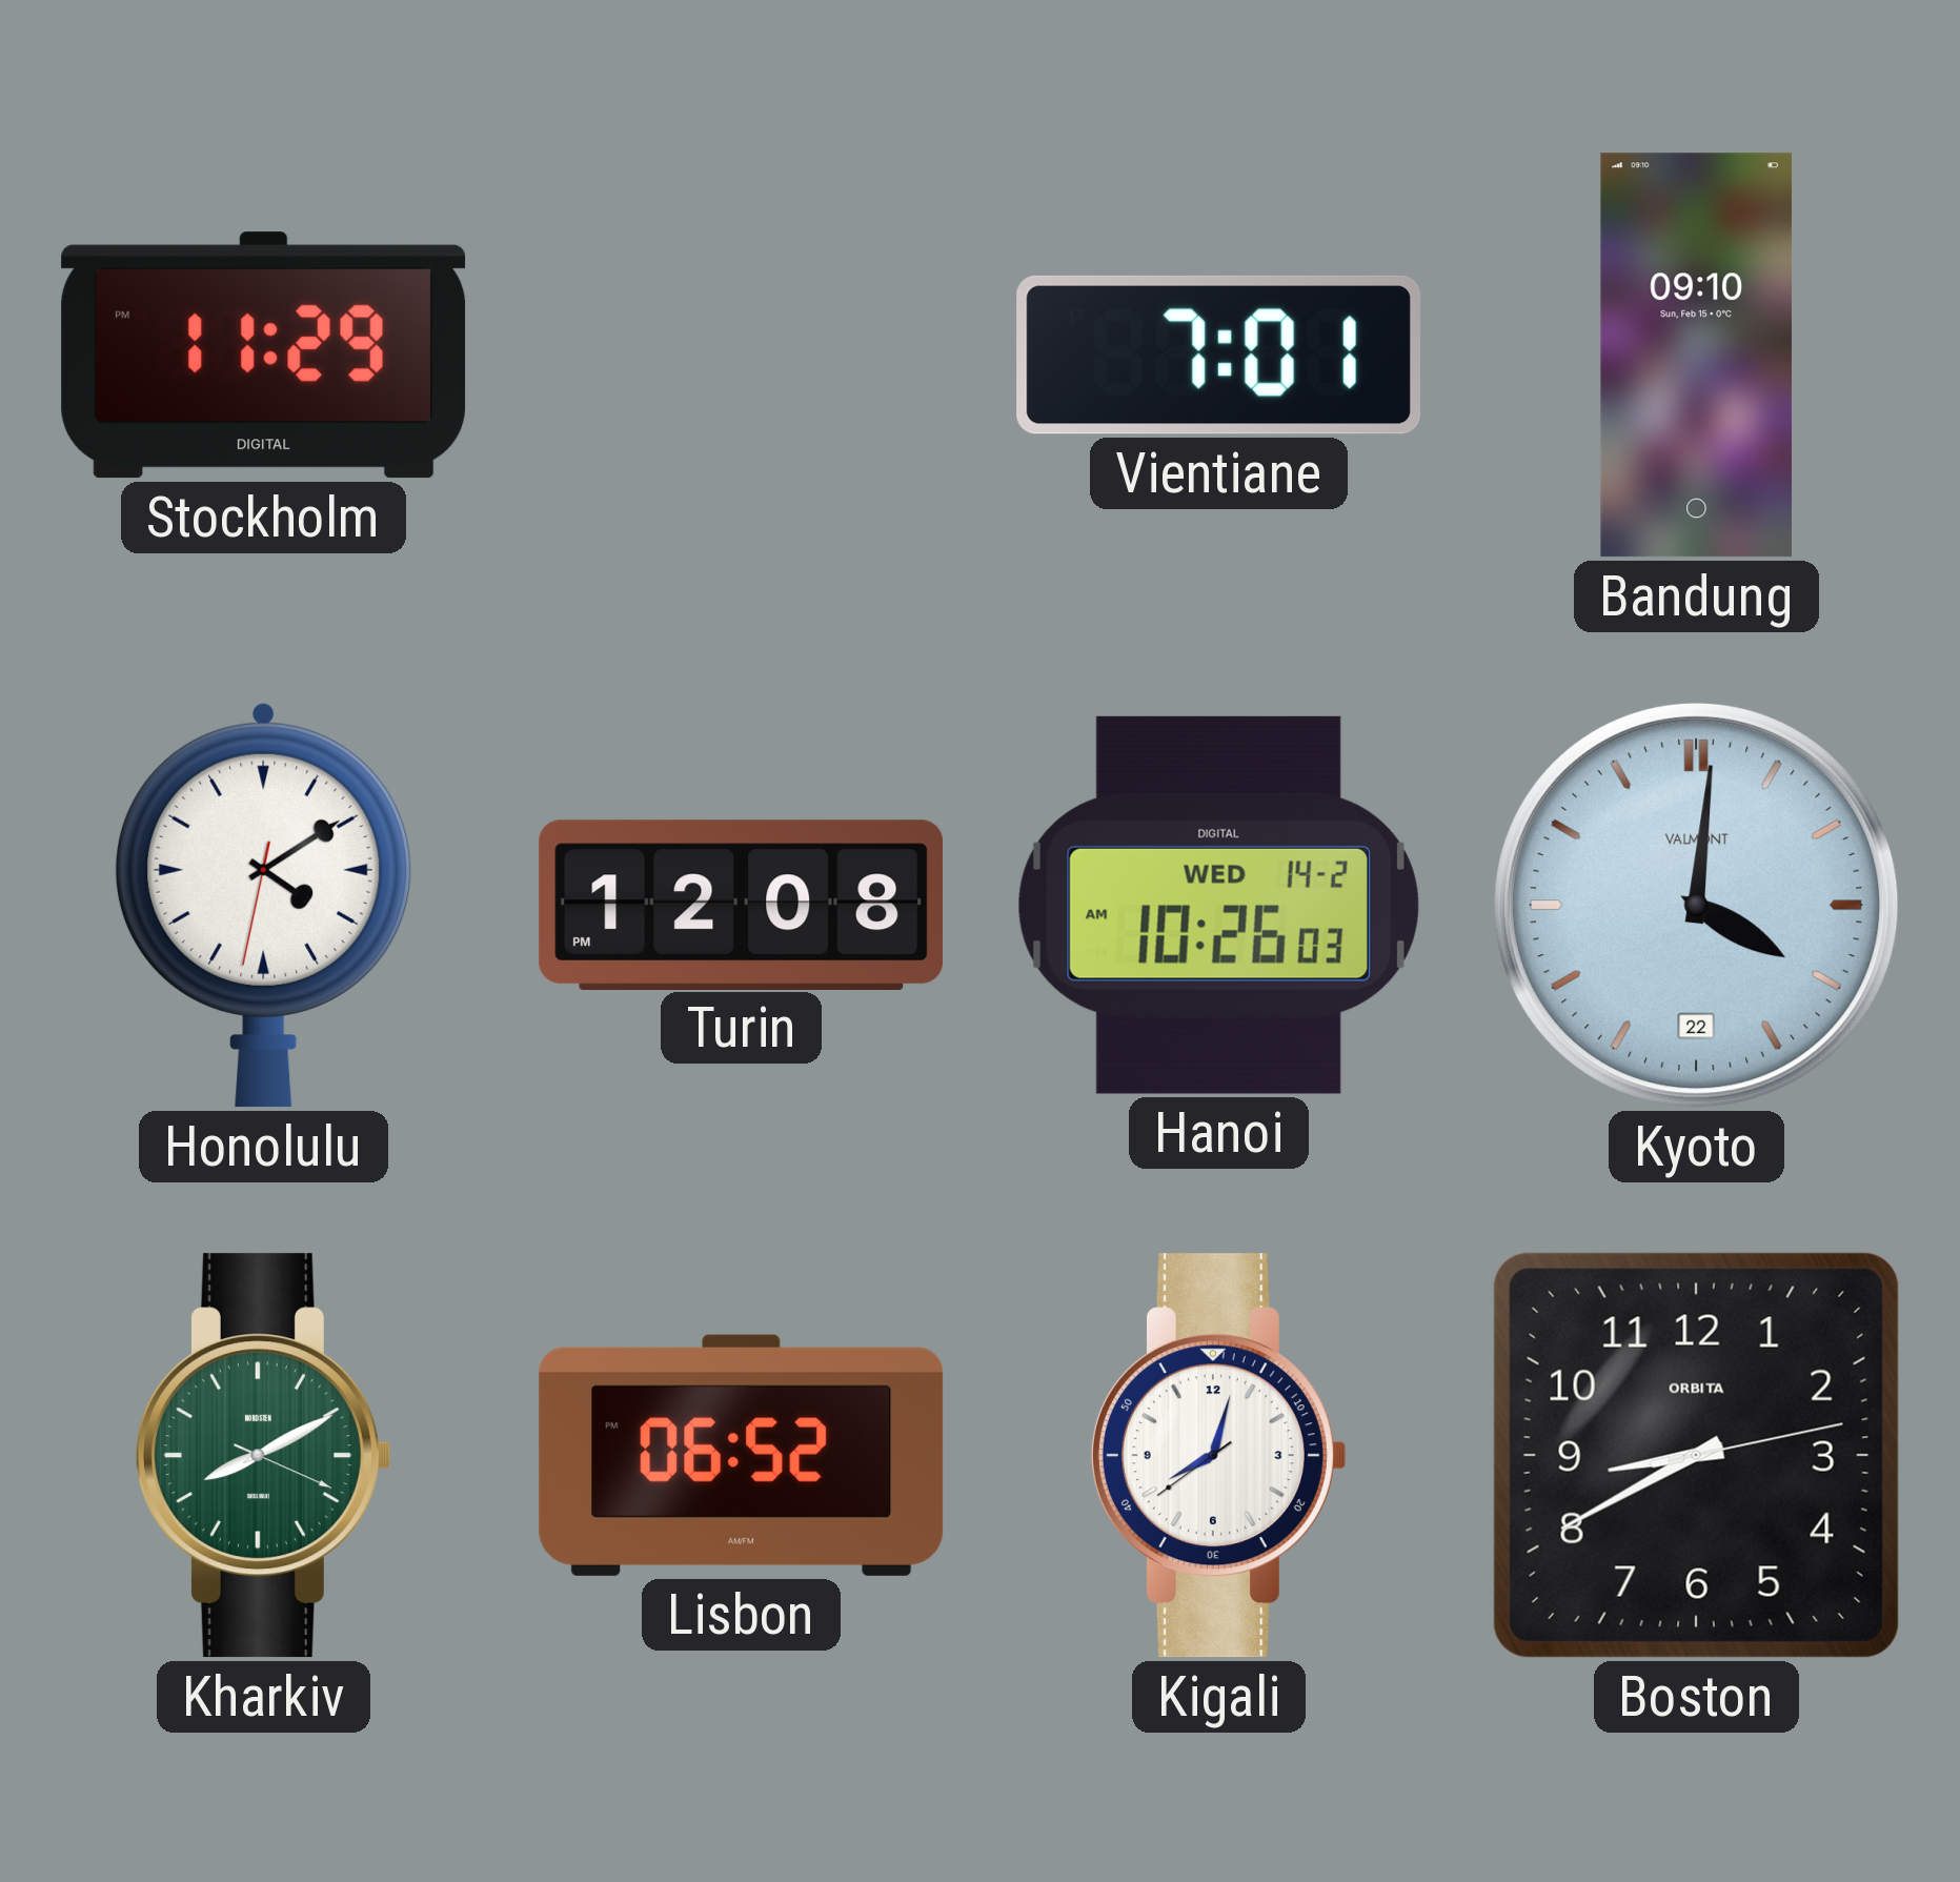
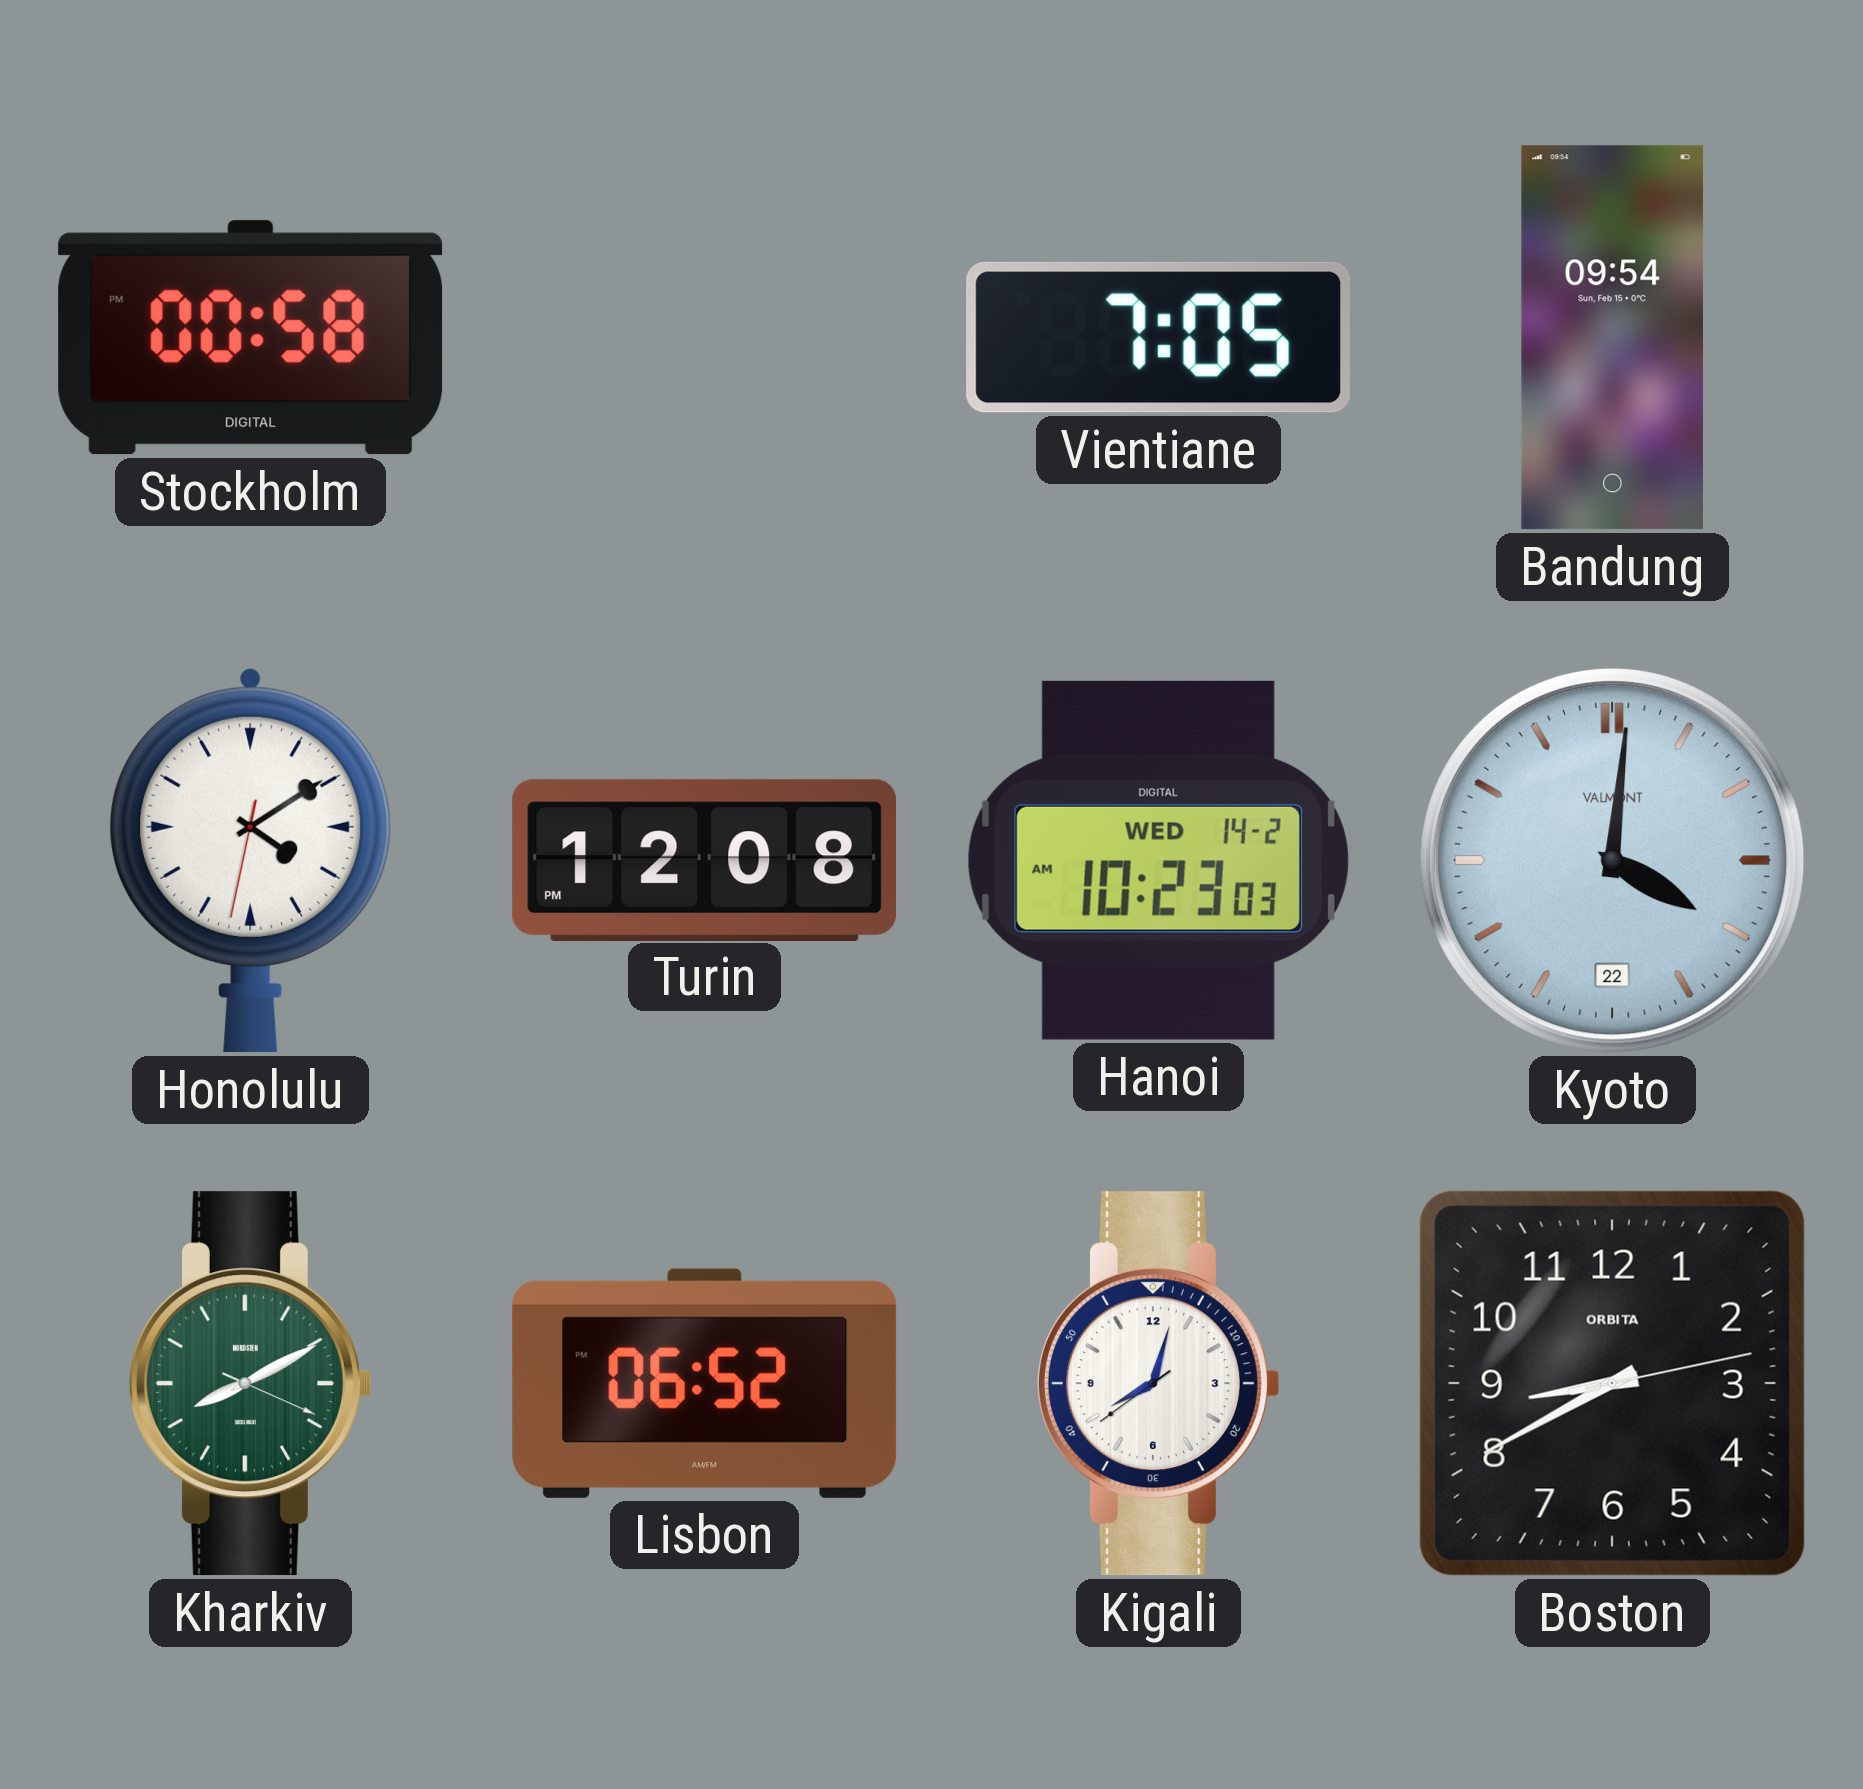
Stockholm: 11:29 -> 00:58 (251, 338)
Vientiane: 7:01 -> 7:05 (1158, 337)
Bandung: 09:10 -> 09:54 (1612, 338)
Hanoi: 10:26 -> 10:23 (1158, 860)
